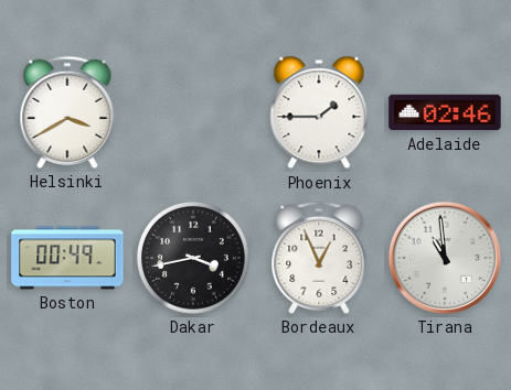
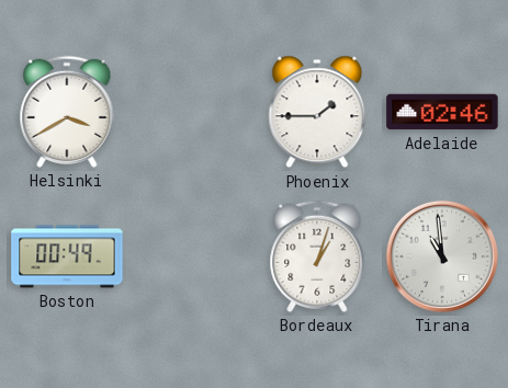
Dakar: 3:43 -> none (193, 258)
Bordeaux: 12:56 -> 1:03 (317, 256)
